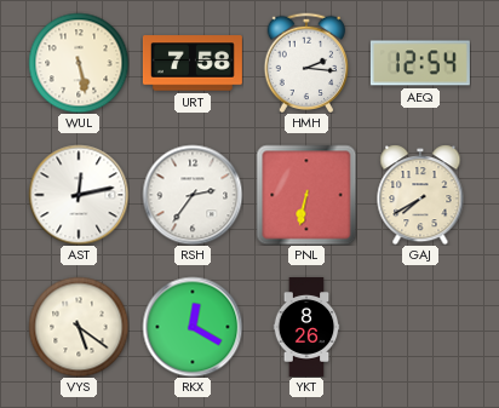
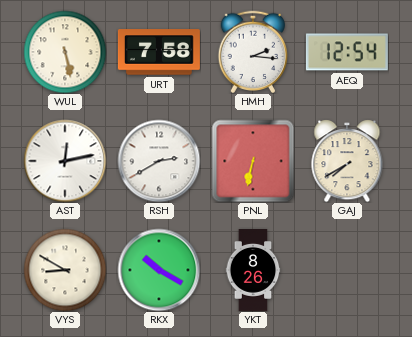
RSH: 2:36 -> 2:40 (159, 161)
VYS: 5:21 -> 8:50 (65, 270)
RKX: 12:20 -> 10:20 (159, 270)
